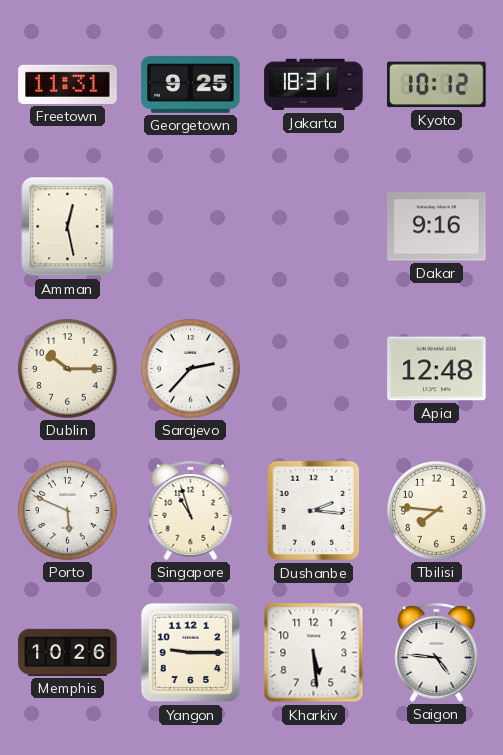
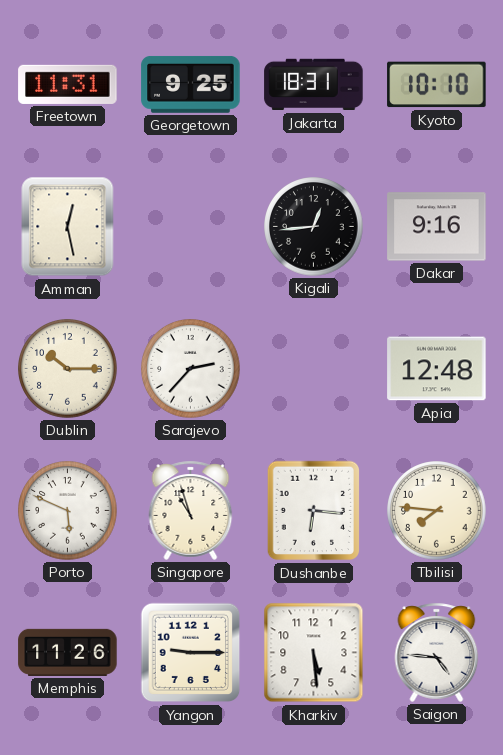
Kyoto: 10:12 -> 10:10 (437, 85)
Kigali: none -> 12:44 (314, 227)
Dushanbe: 2:16 -> 6:16 (313, 511)
Memphis: 10:26 -> 11:26 (68, 652)
